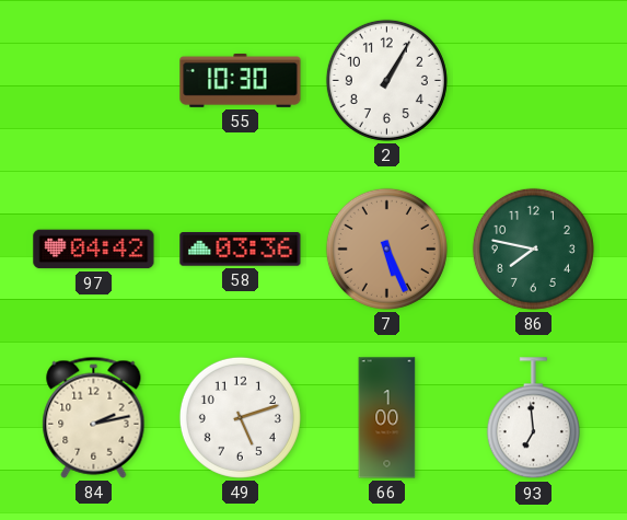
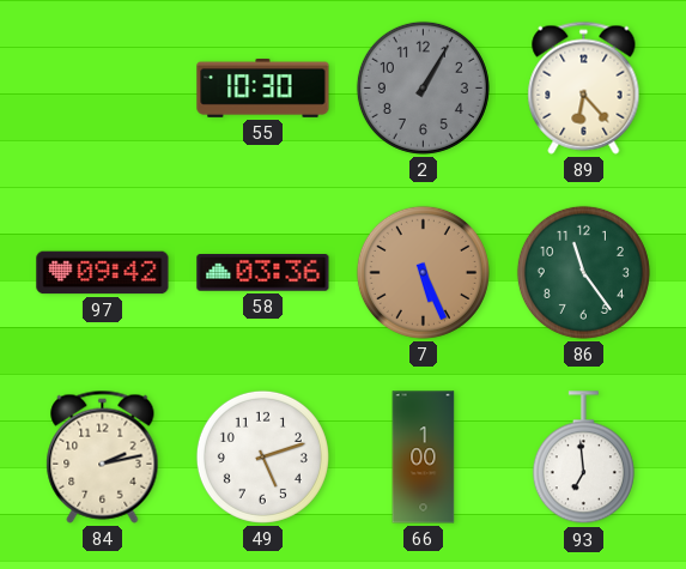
2 dial: white -> grey (423, 87)
89: none -> 6:23 (584, 87)
97: 04:42 -> 09:42 (103, 273)
86: 7:47 -> 11:24 (583, 272)
